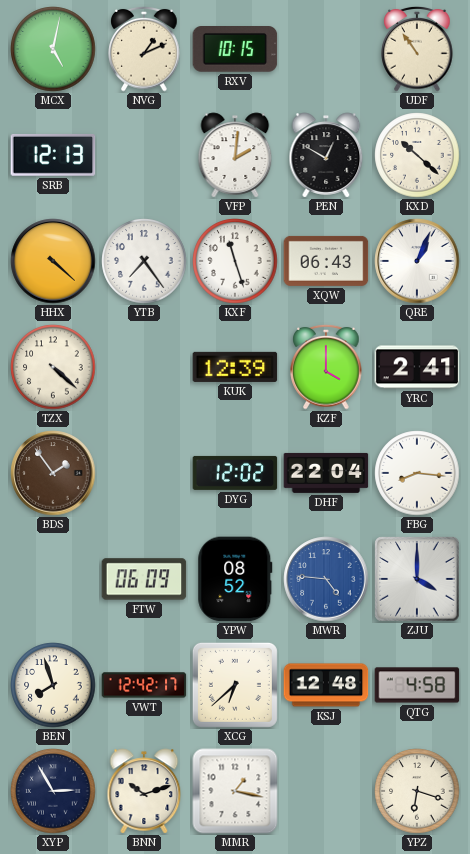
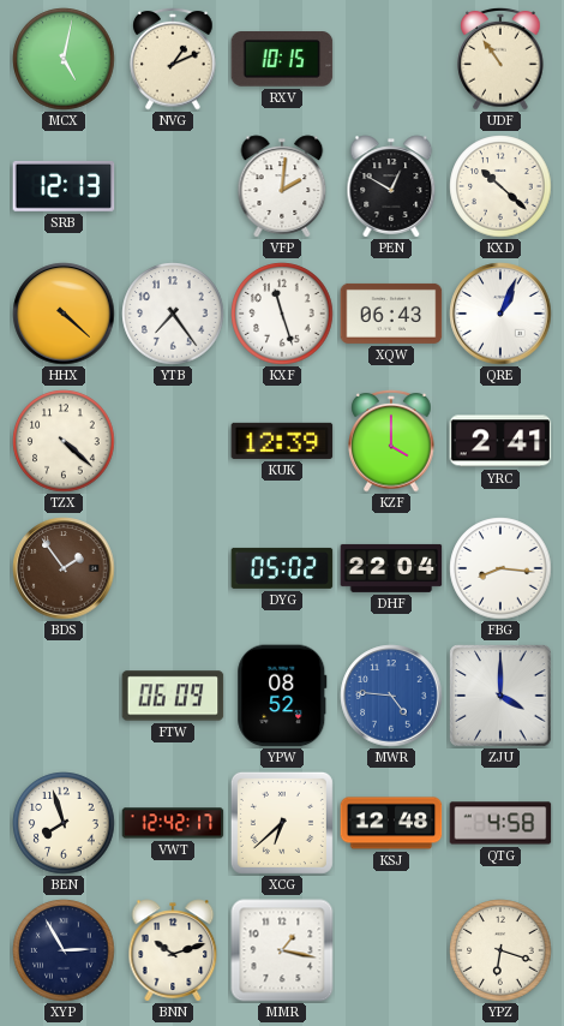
DYG: 12:02 -> 05:02 (282, 568)
